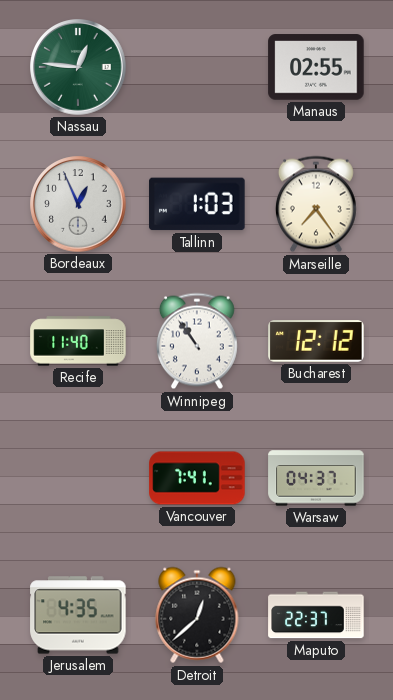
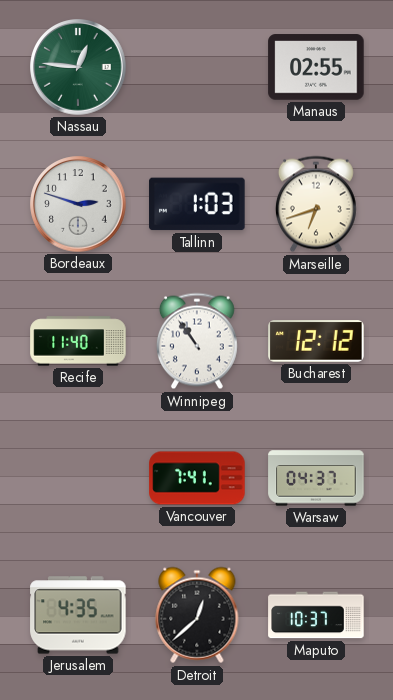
Bordeaux: 12:56 -> 2:48 (78, 204)
Marseille: 7:24 -> 6:42 (316, 204)
Maputo: 22:37 -> 10:37 (316, 615)
